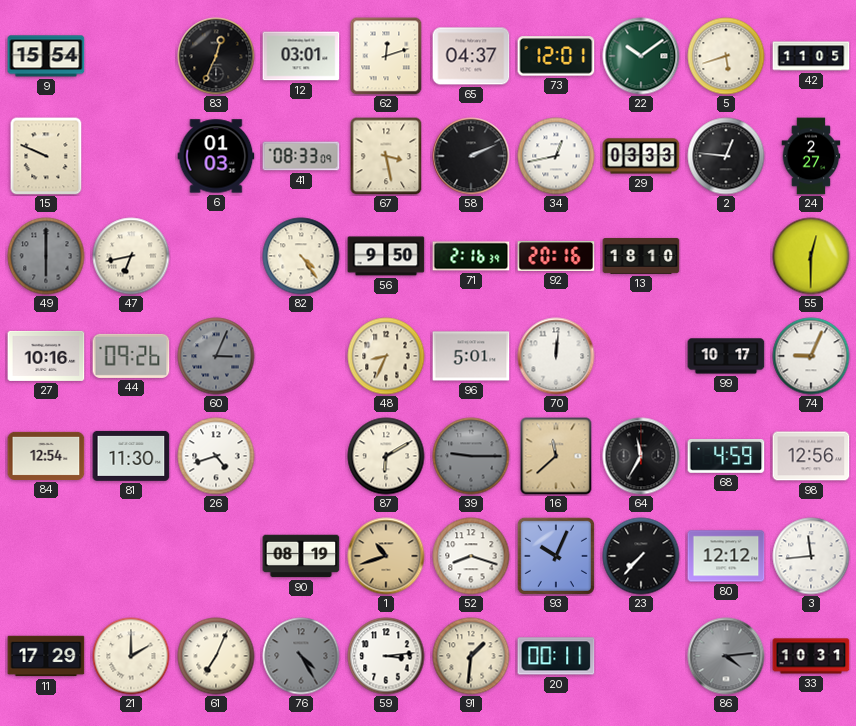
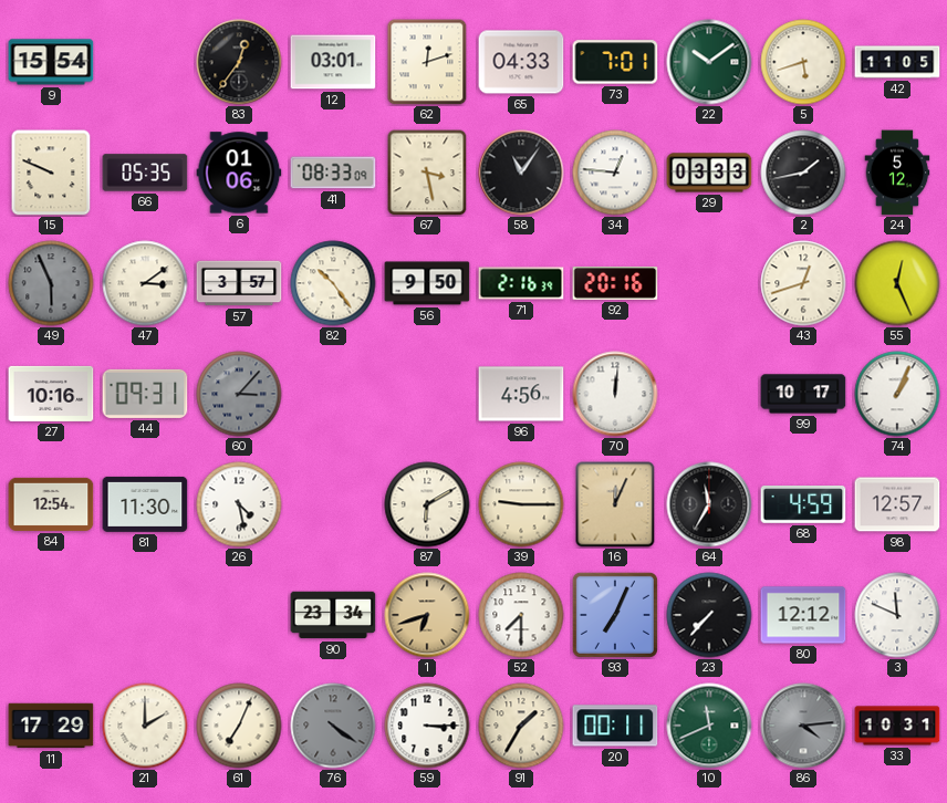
83: 12:34 -> 12:36 (239, 62)
65: 04:37 -> 04:33 (521, 62)
73: 12:01 -> 7:01 (615, 62)
66: none -> 05:35 (145, 173)
6: 01:03 -> 01:06 (239, 173)
58: 2:11 -> 11:06 (521, 173)
34: 12:43 -> 12:46 (615, 173)
2: 12:46 -> 1:43 (803, 173)
24: 2:27 -> 5:12 (897, 173)
49: 6:00 -> 5:56 (51, 283)
47: 6:43 -> 3:09 (145, 283)
57: none -> 3:57 (239, 283)
82: 4:24 -> 10:24 (333, 283)
13: 18:10 -> none (641, 256)
43: none -> 12:42 (803, 283)
55: 12:30 -> 12:26 (897, 283)
44: 09:26 -> 09:31 (145, 394)
60: 3:04 -> 3:07 (239, 394)
48: 8:34 -> none (386, 356)
96: 5:01 -> 4:56 (521, 394)
74: 9:04 -> 1:04 (897, 394)
26: 4:42 -> 4:28 (239, 504)
39 dial: grey -> cream (521, 504)
16: 11:38 -> 12:04 (615, 504)
98: 12:56 -> 12:57 (897, 504)
90: 08:19 -> 23:34 (333, 615)
1: 10:42 -> 6:42 (427, 615)
52: 8:18 -> 7:30 (521, 615)
93: 10:04 -> 7:04 (615, 615)
3: 11:44 -> 11:49 (897, 615)
76: 4:25 -> 4:21 (333, 726)
59: 3:14 -> 3:15 (427, 726)
91: 1:31 -> 1:35 (521, 726)
10: none -> 11:41 (709, 726)
